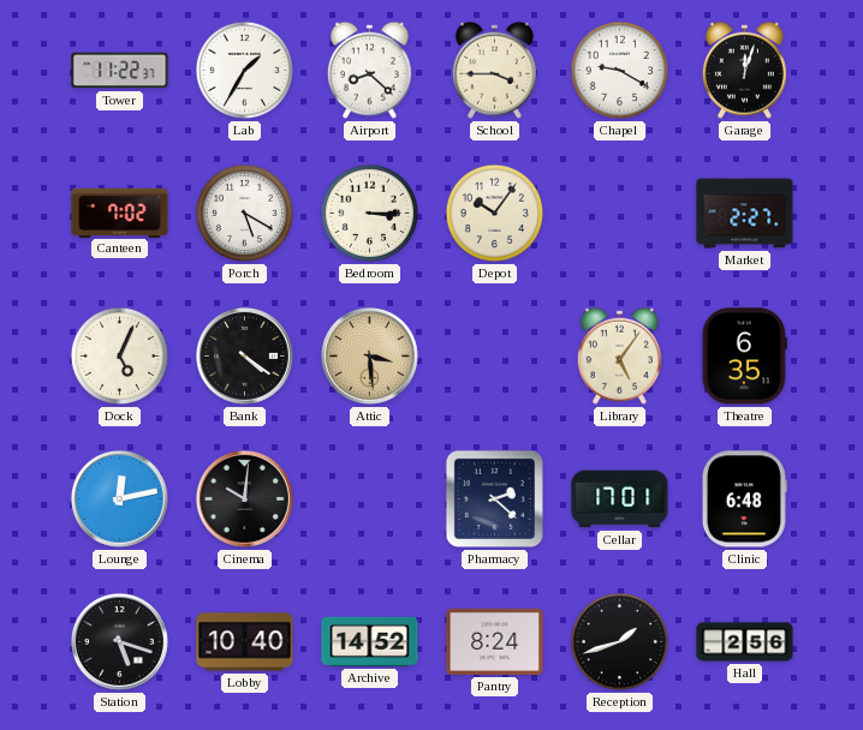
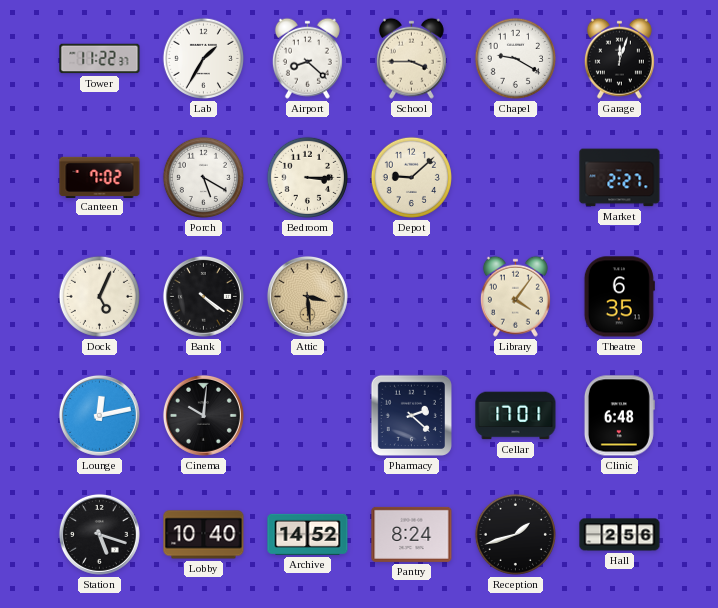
Depot: 10:06 -> 9:08 (411, 177)
Library: 5:06 -> 4:06 (515, 296)
